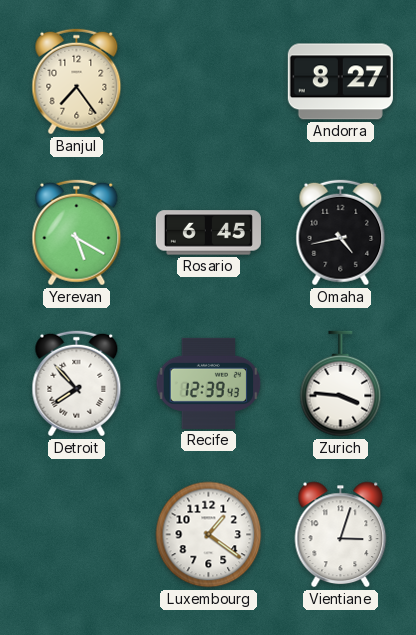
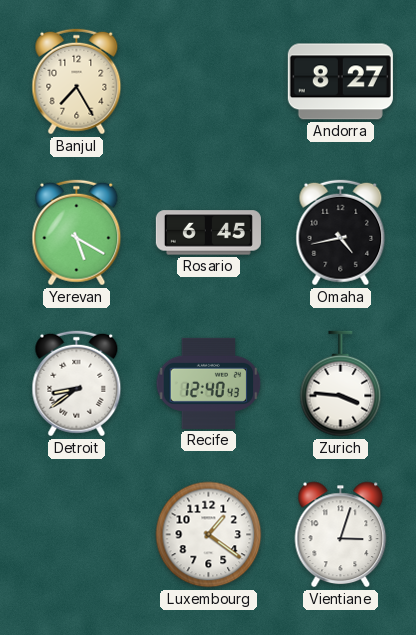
Banjul: 7:24 -> 7:25 (77, 82)
Detroit: 7:53 -> 8:39 (77, 384)
Recife: 12:39 -> 12:40 (209, 383)
